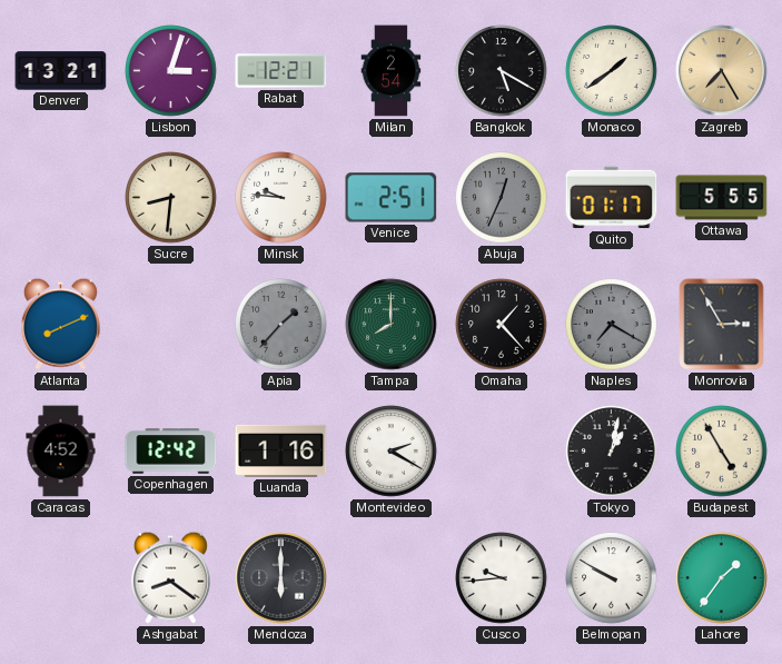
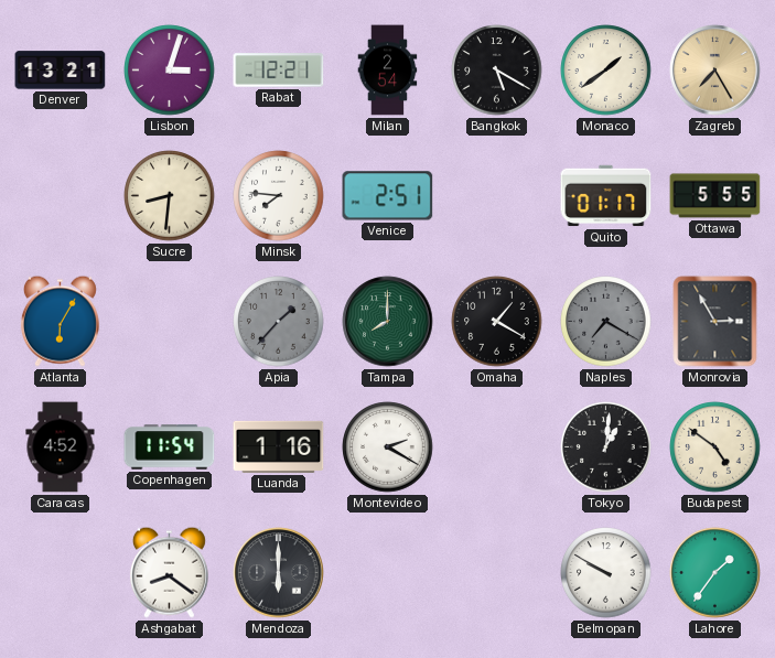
Minsk: 9:46 -> 7:46 (279, 196)
Abuja: 12:34 -> none (502, 198)
Atlanta: 8:11 -> 6:05 (60, 321)
Omaha: 1:23 -> 1:20 (497, 322)
Copenhagen: 12:42 -> 11:54 (170, 447)
Tokyo: 1:02 -> 1:01 (606, 447)
Budapest: 4:55 -> 4:51 (715, 447)
Cusco: 9:44 -> none (502, 578)
